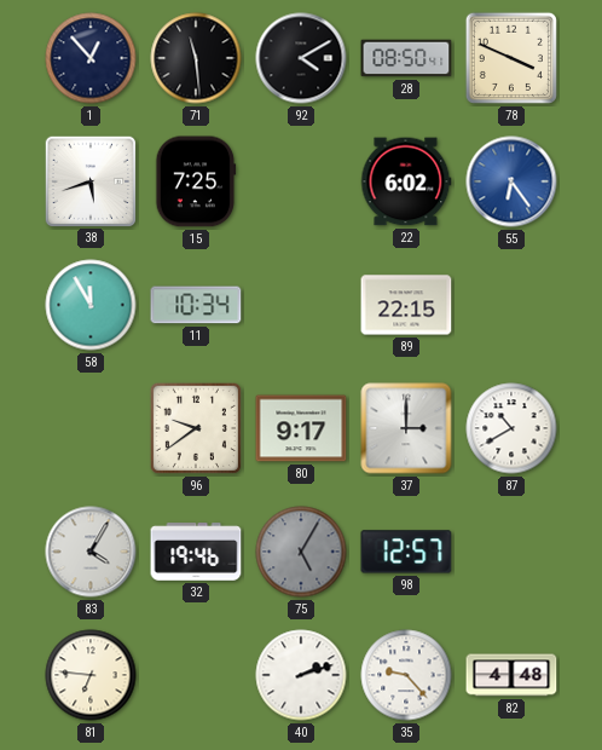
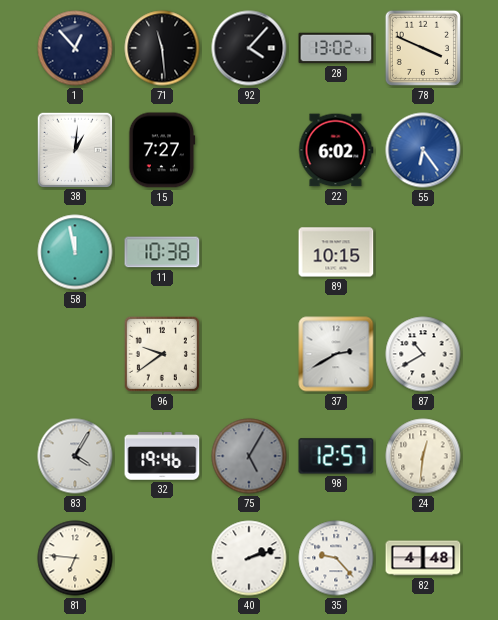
92: 4:10 -> 4:07 (249, 48)
28: 08:50 -> 13:02 (336, 48)
38: 5:42 -> 1:01 (74, 149)
15: 7:25 -> 7:27 (162, 150)
58: 11:55 -> 11:58 (75, 252)
11: 10:34 -> 10:38 (162, 252)
89: 22:15 -> 10:15 (336, 252)
80: 9:17 -> none (301, 428)
37: 3:00 -> 2:40 (336, 354)
24: none -> 12:31 (423, 456)
